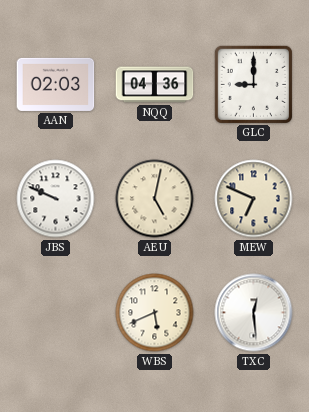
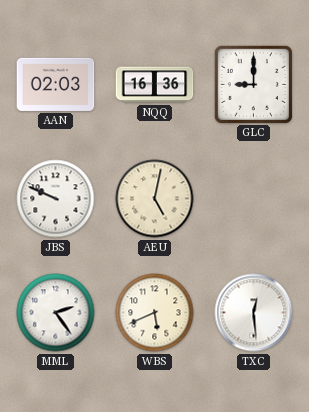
NQQ: 04:36 -> 16:36 (155, 85)
MEW: 6:49 -> none (254, 199)
MML: none -> 2:24 (56, 313)
